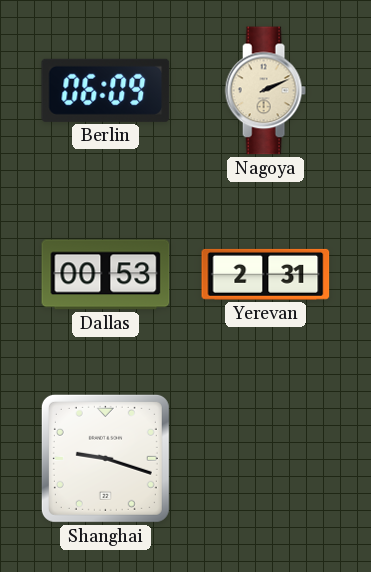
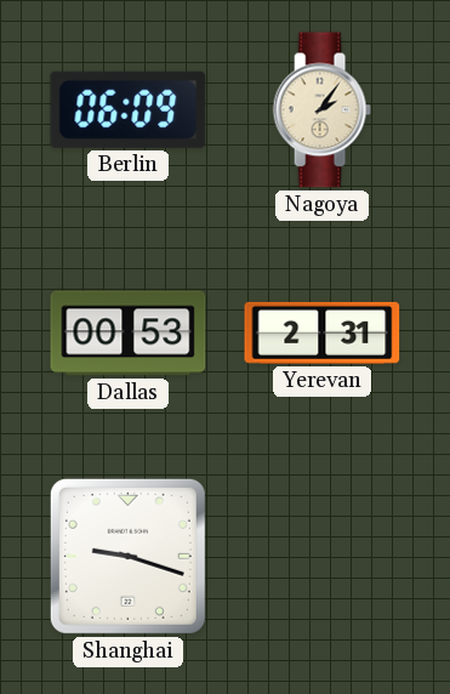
Nagoya: 2:11 -> 2:06 (321, 110)
